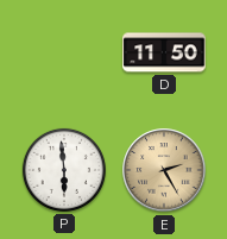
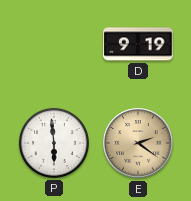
D: 11:50 -> 9:19 (138, 44)
E: 2:25 -> 2:21 (138, 143)
